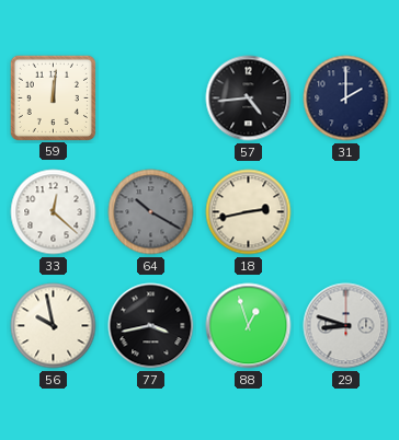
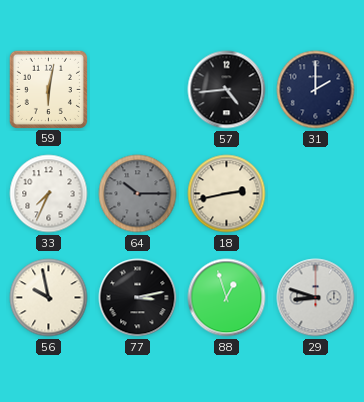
59: 12:01 -> 6:02 (48, 89)
33: 12:22 -> 7:34 (49, 194)
64: 10:20 -> 10:15 (138, 194)
77: 3:43 -> 3:13 (138, 298)
